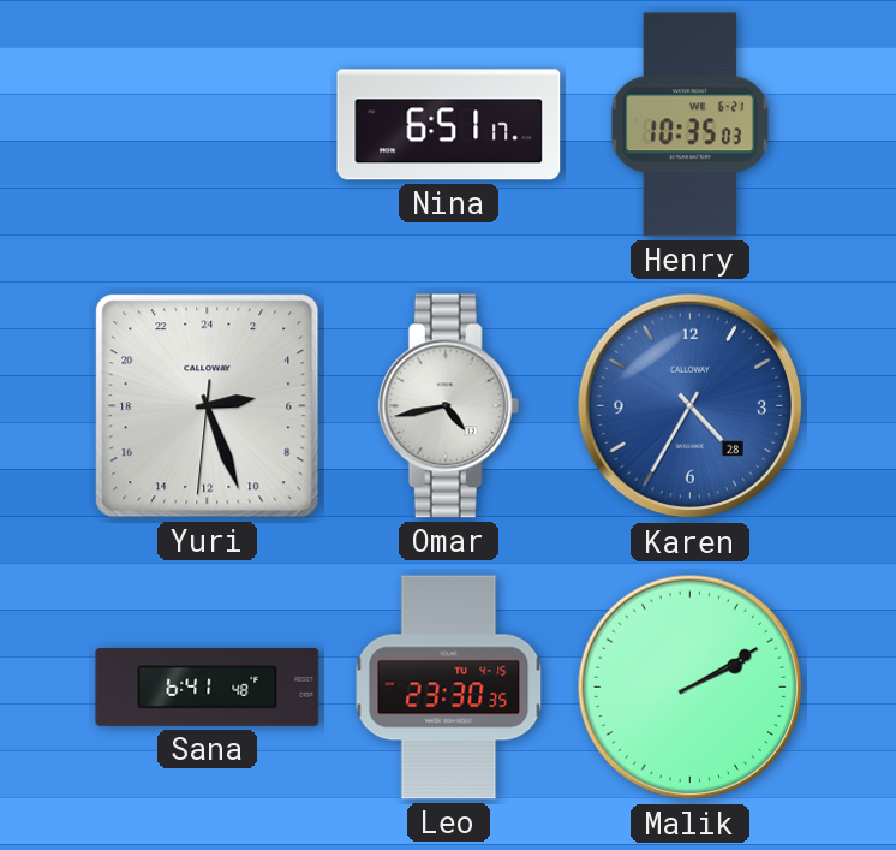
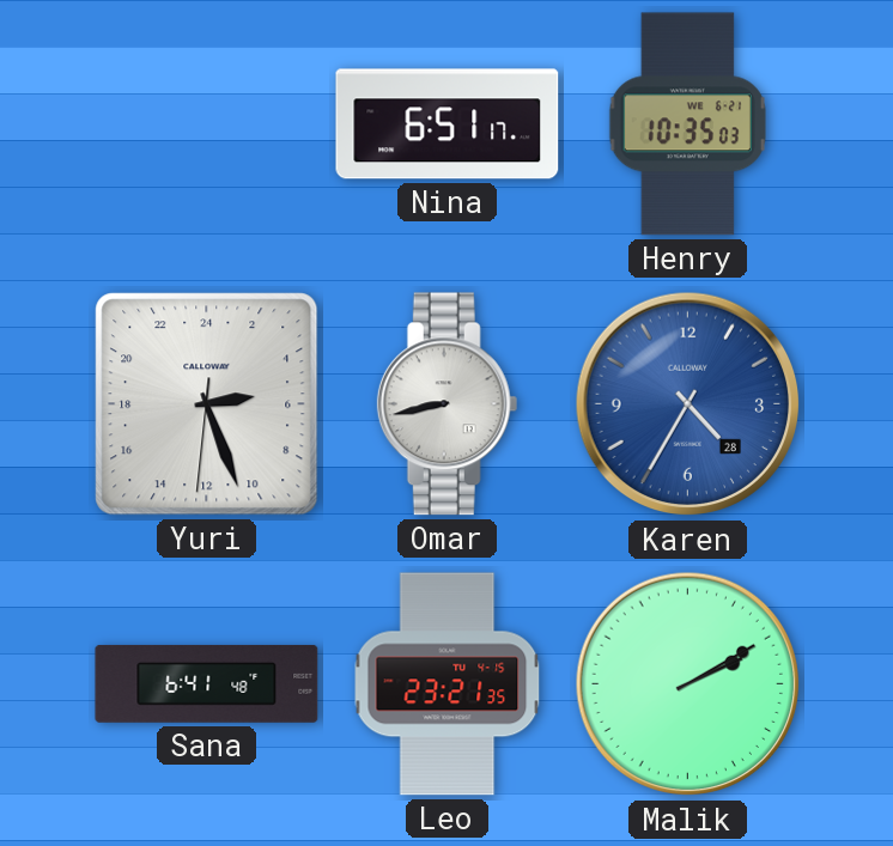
Omar: 4:43 -> 8:43 (448, 404)
Leo: 23:30 -> 23:21 (448, 684)
